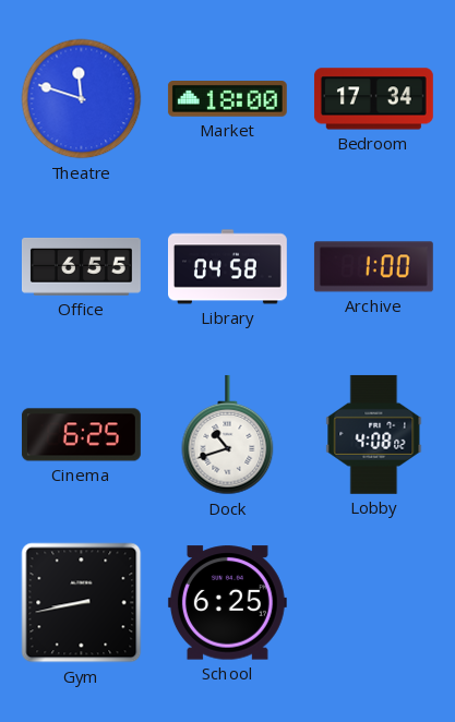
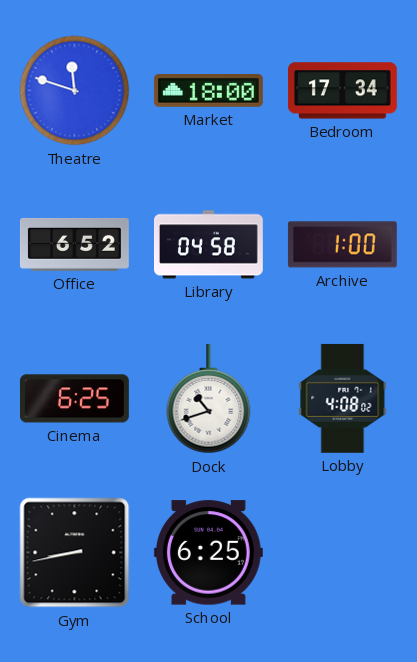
Office: 6:55 -> 6:52 (74, 245)
